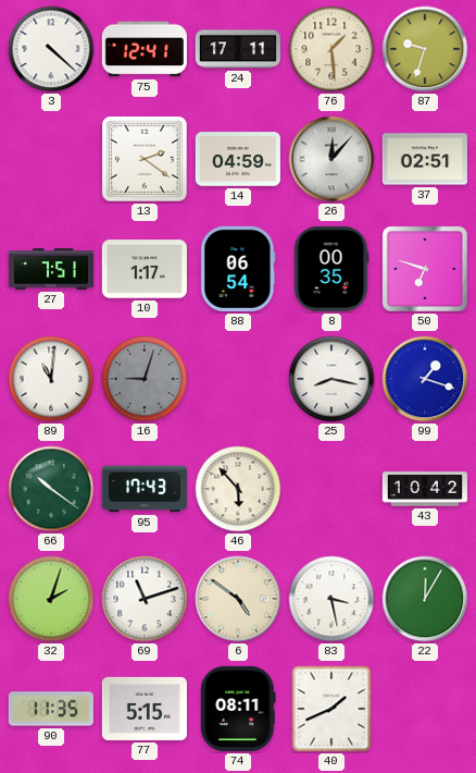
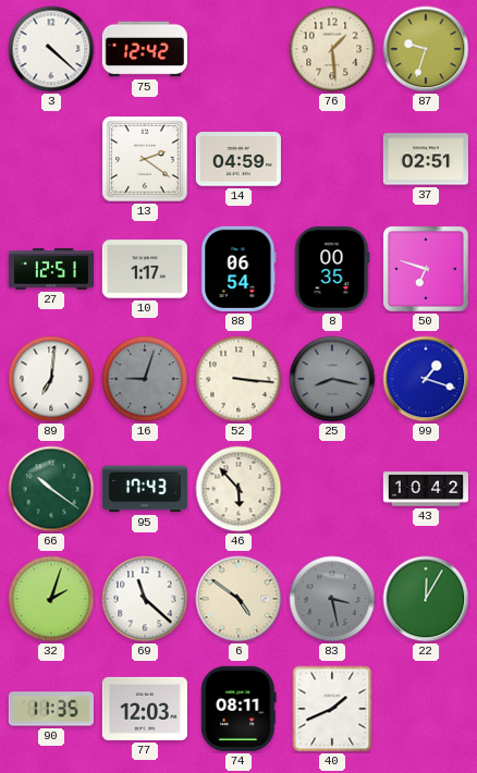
75: 12:41 -> 12:42 (145, 49)
24: 17:11 -> none (238, 49)
26: 12:07 -> none (331, 159)
27: 7:51 -> 12:51 (51, 269)
89: 11:01 -> 7:01 (51, 379)
52: none -> 3:16 (238, 379)
25 dial: white -> grey (332, 379)
69: 11:12 -> 11:22 (145, 599)
83 dial: white -> grey (332, 599)
77: 5:15 -> 12:03 (145, 709)
